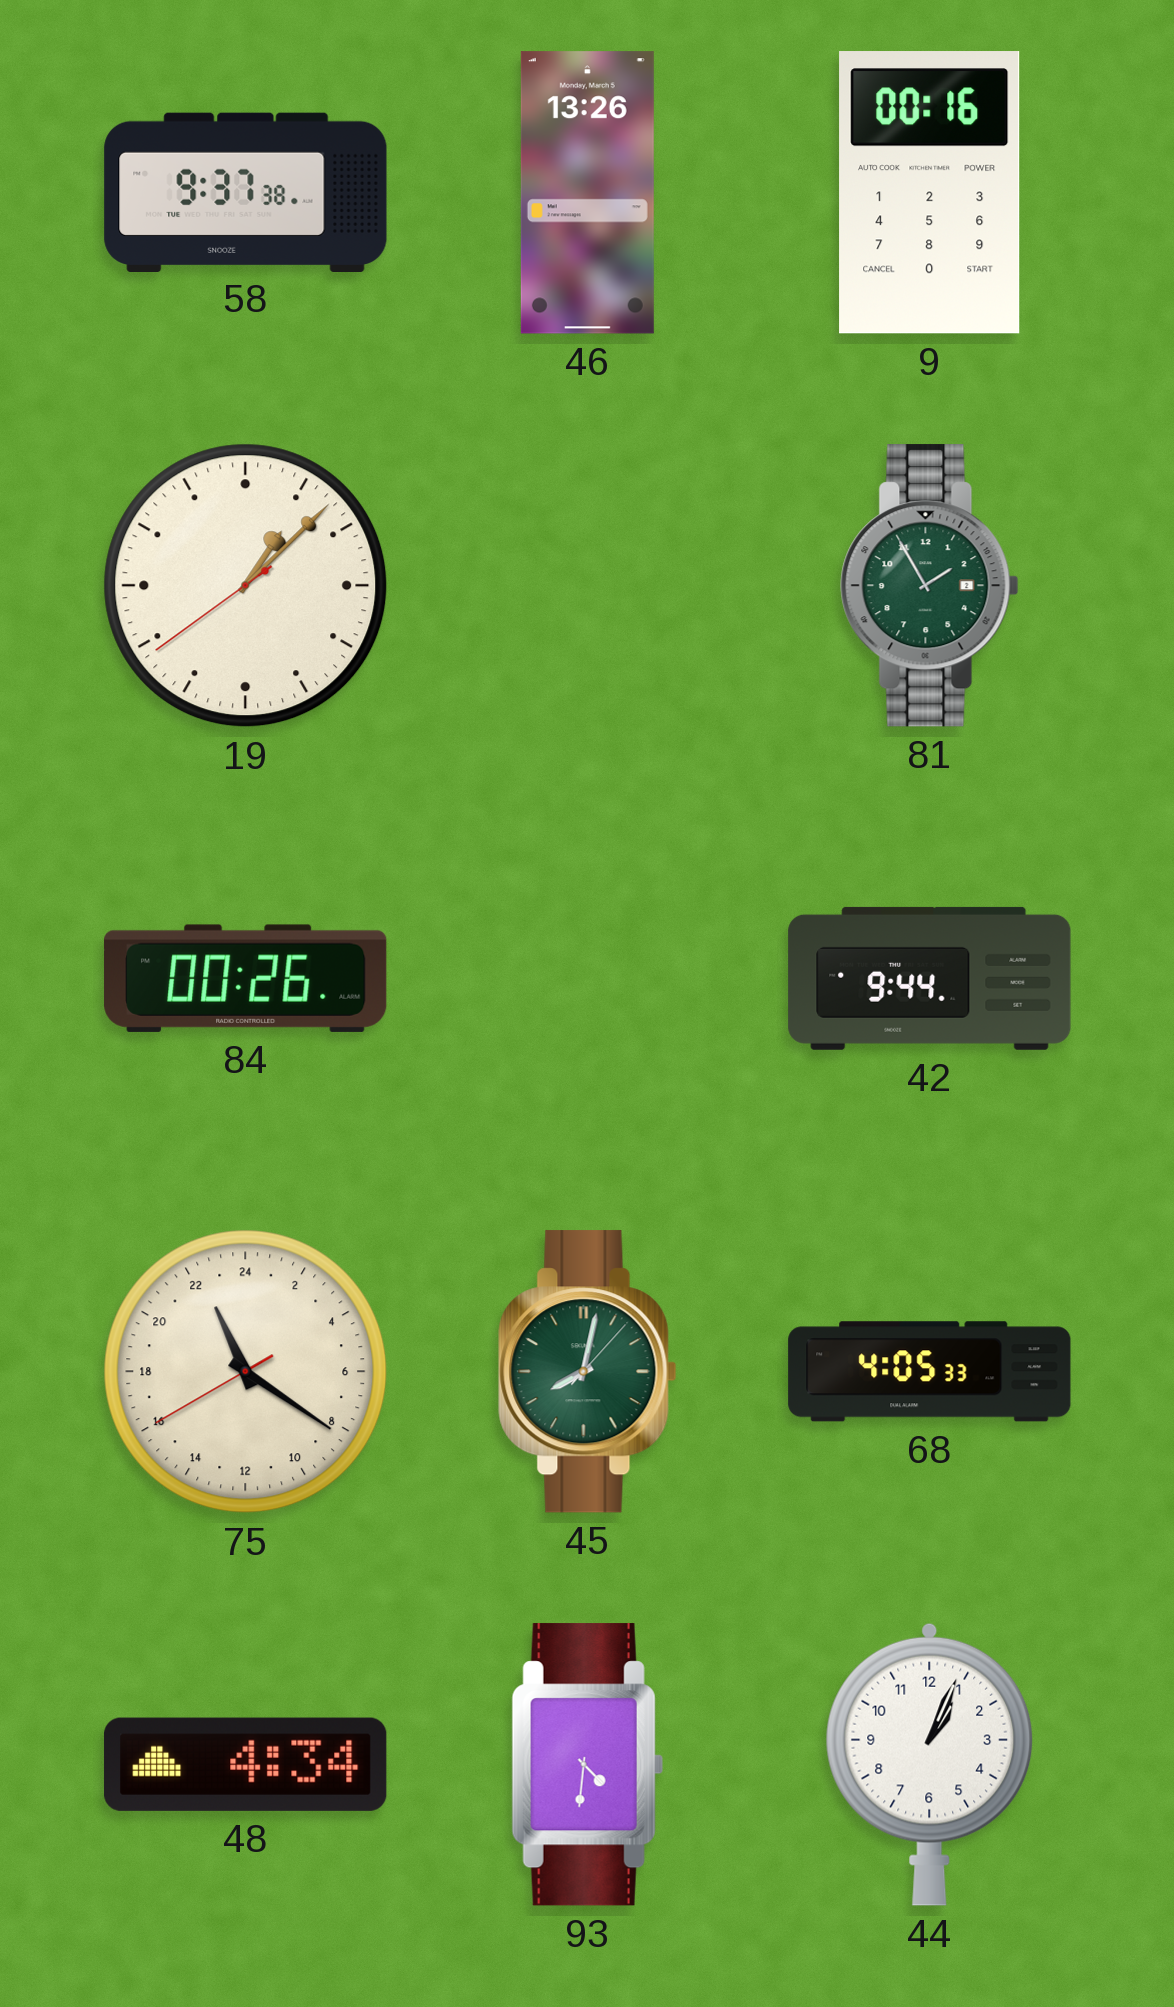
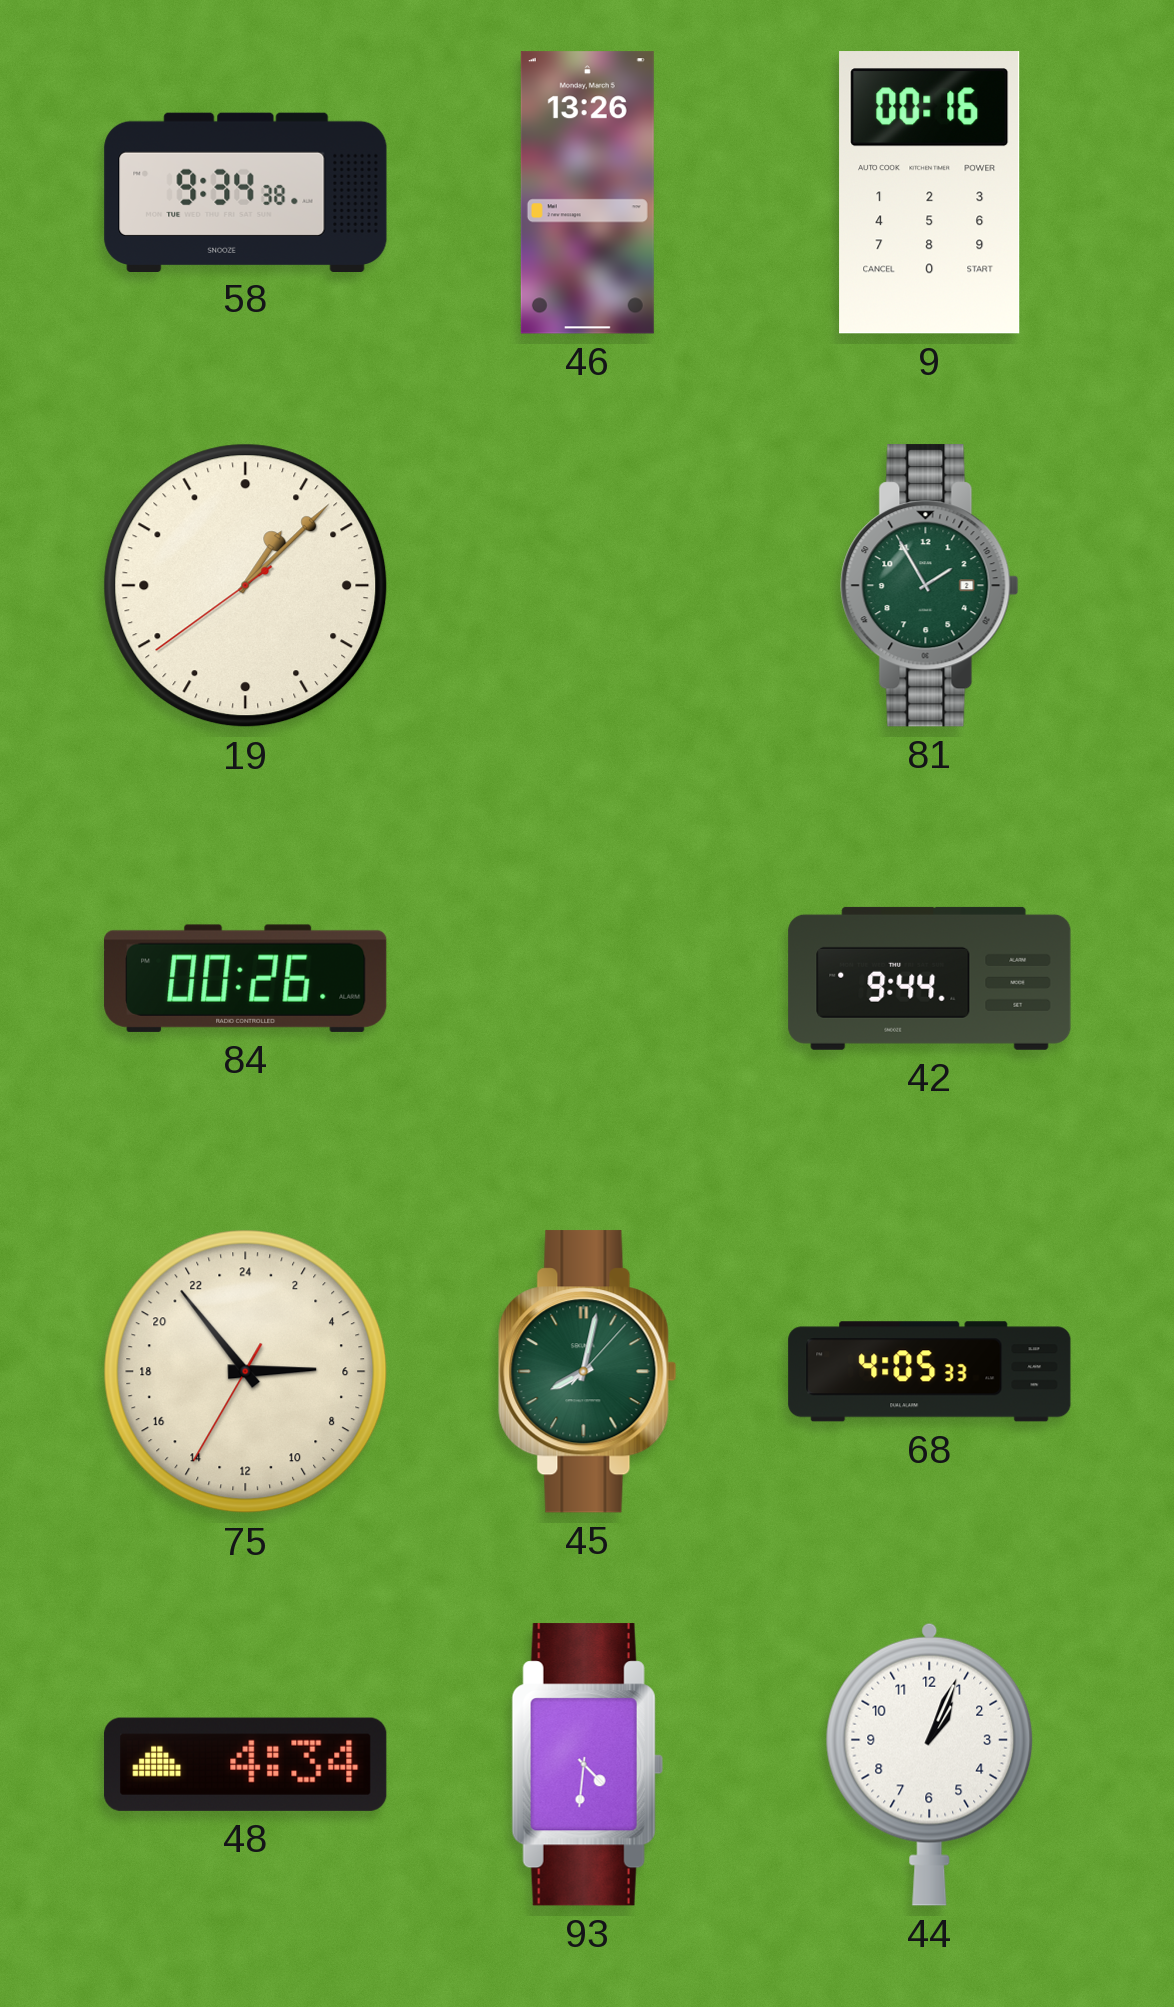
58: 9:37 -> 9:34 (246, 192)
75: 22:20 -> 5:53 (246, 1372)
